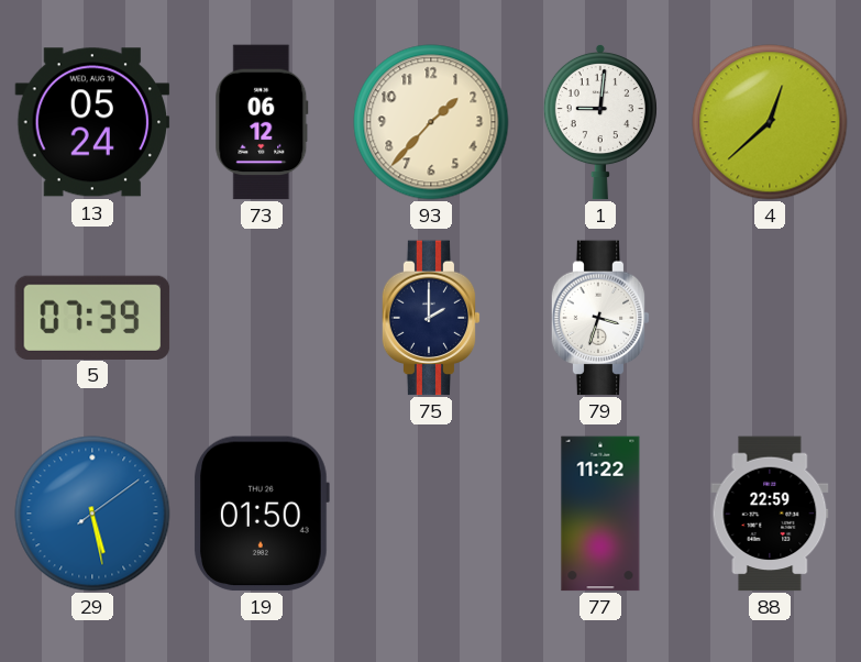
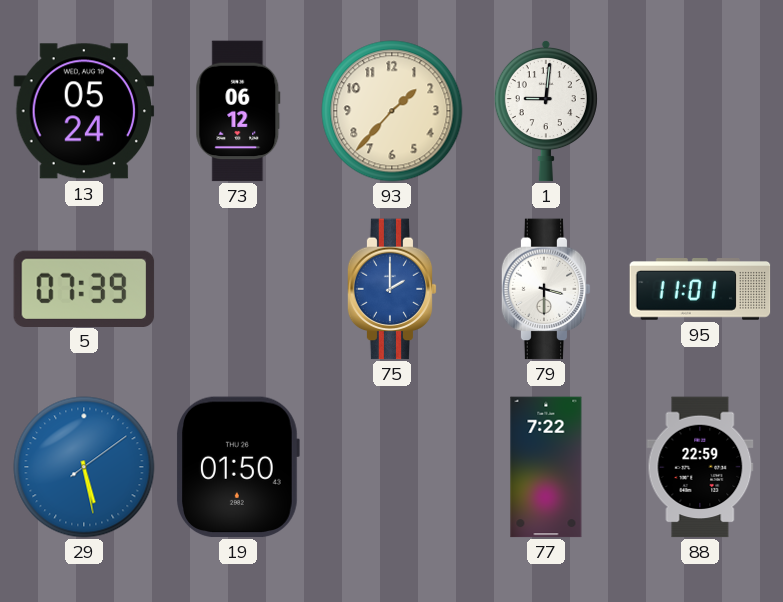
4: 12:38 -> none (770, 122)
75 dial: navy -> blue (392, 289)
79: 3:33 -> 3:30 (546, 289)
95: none -> 11:01 (700, 290)
77: 11:22 -> 7:22 (546, 467)
